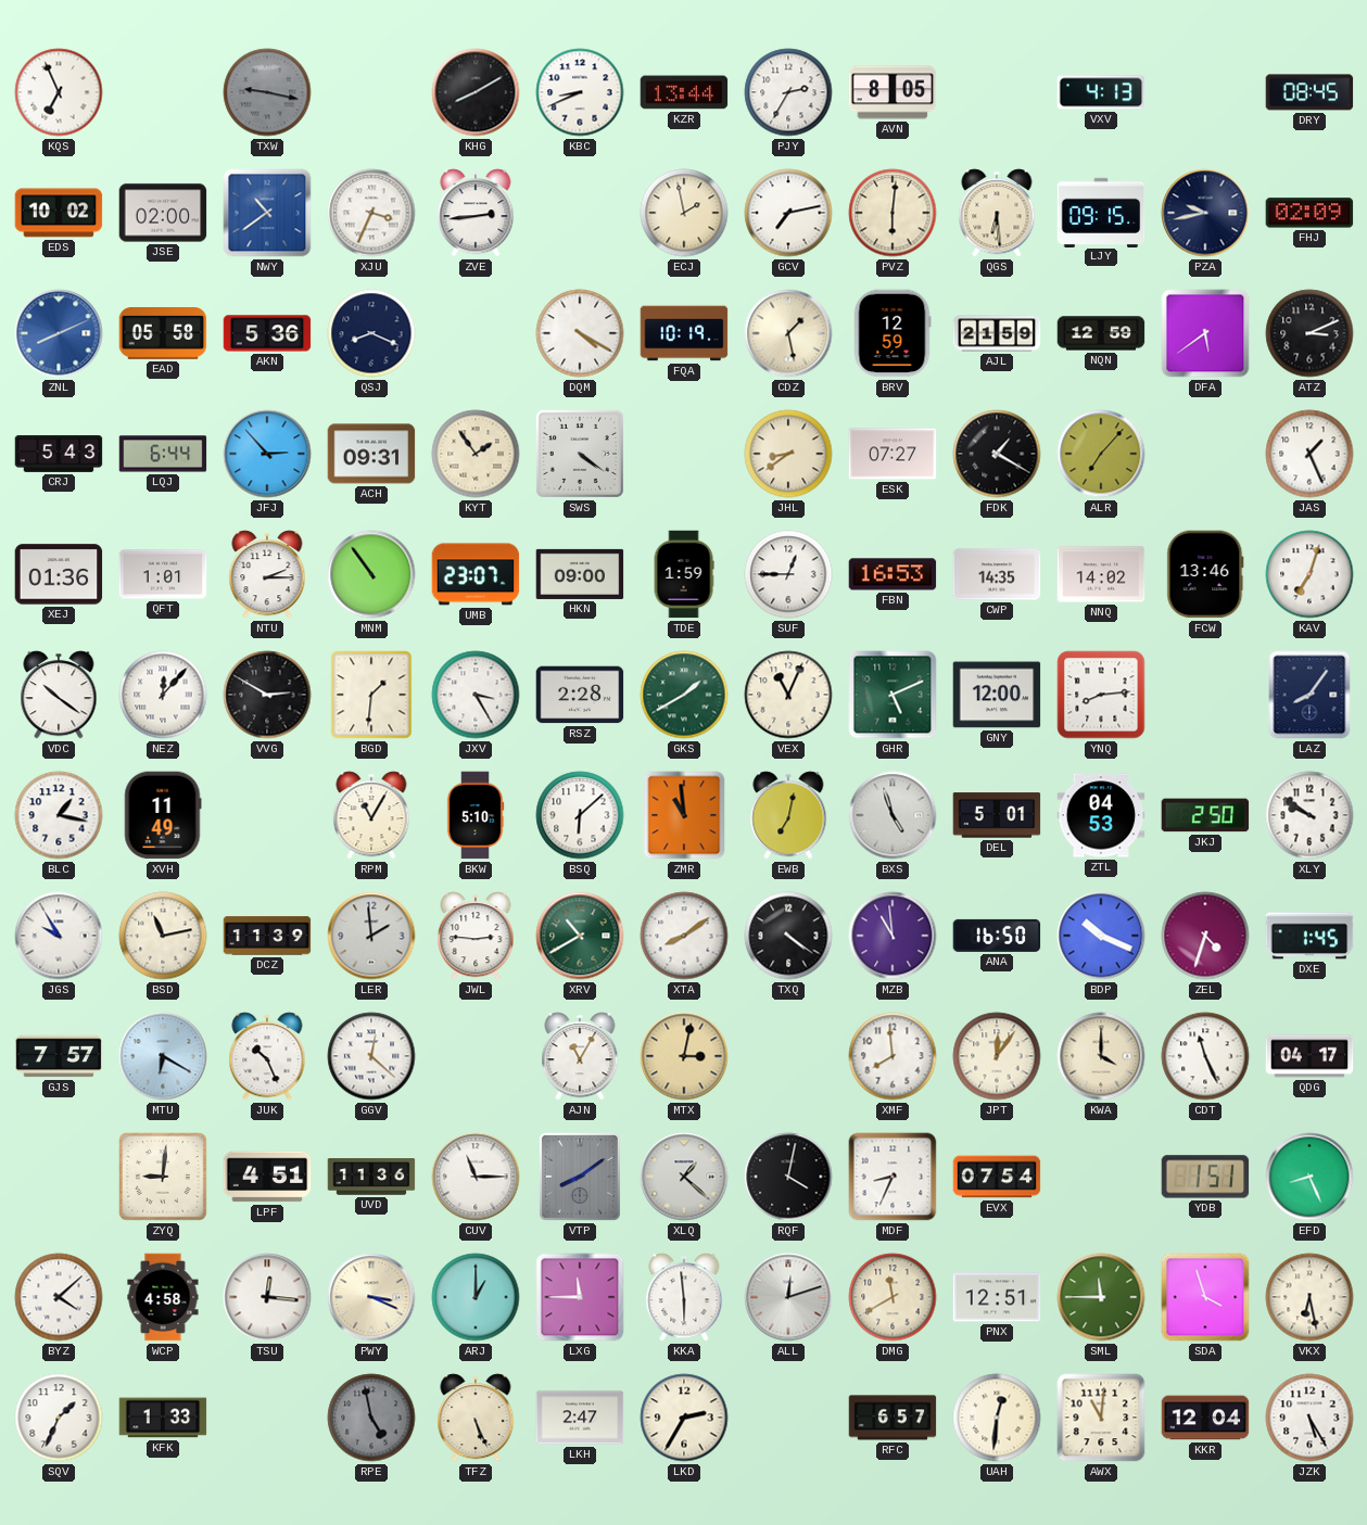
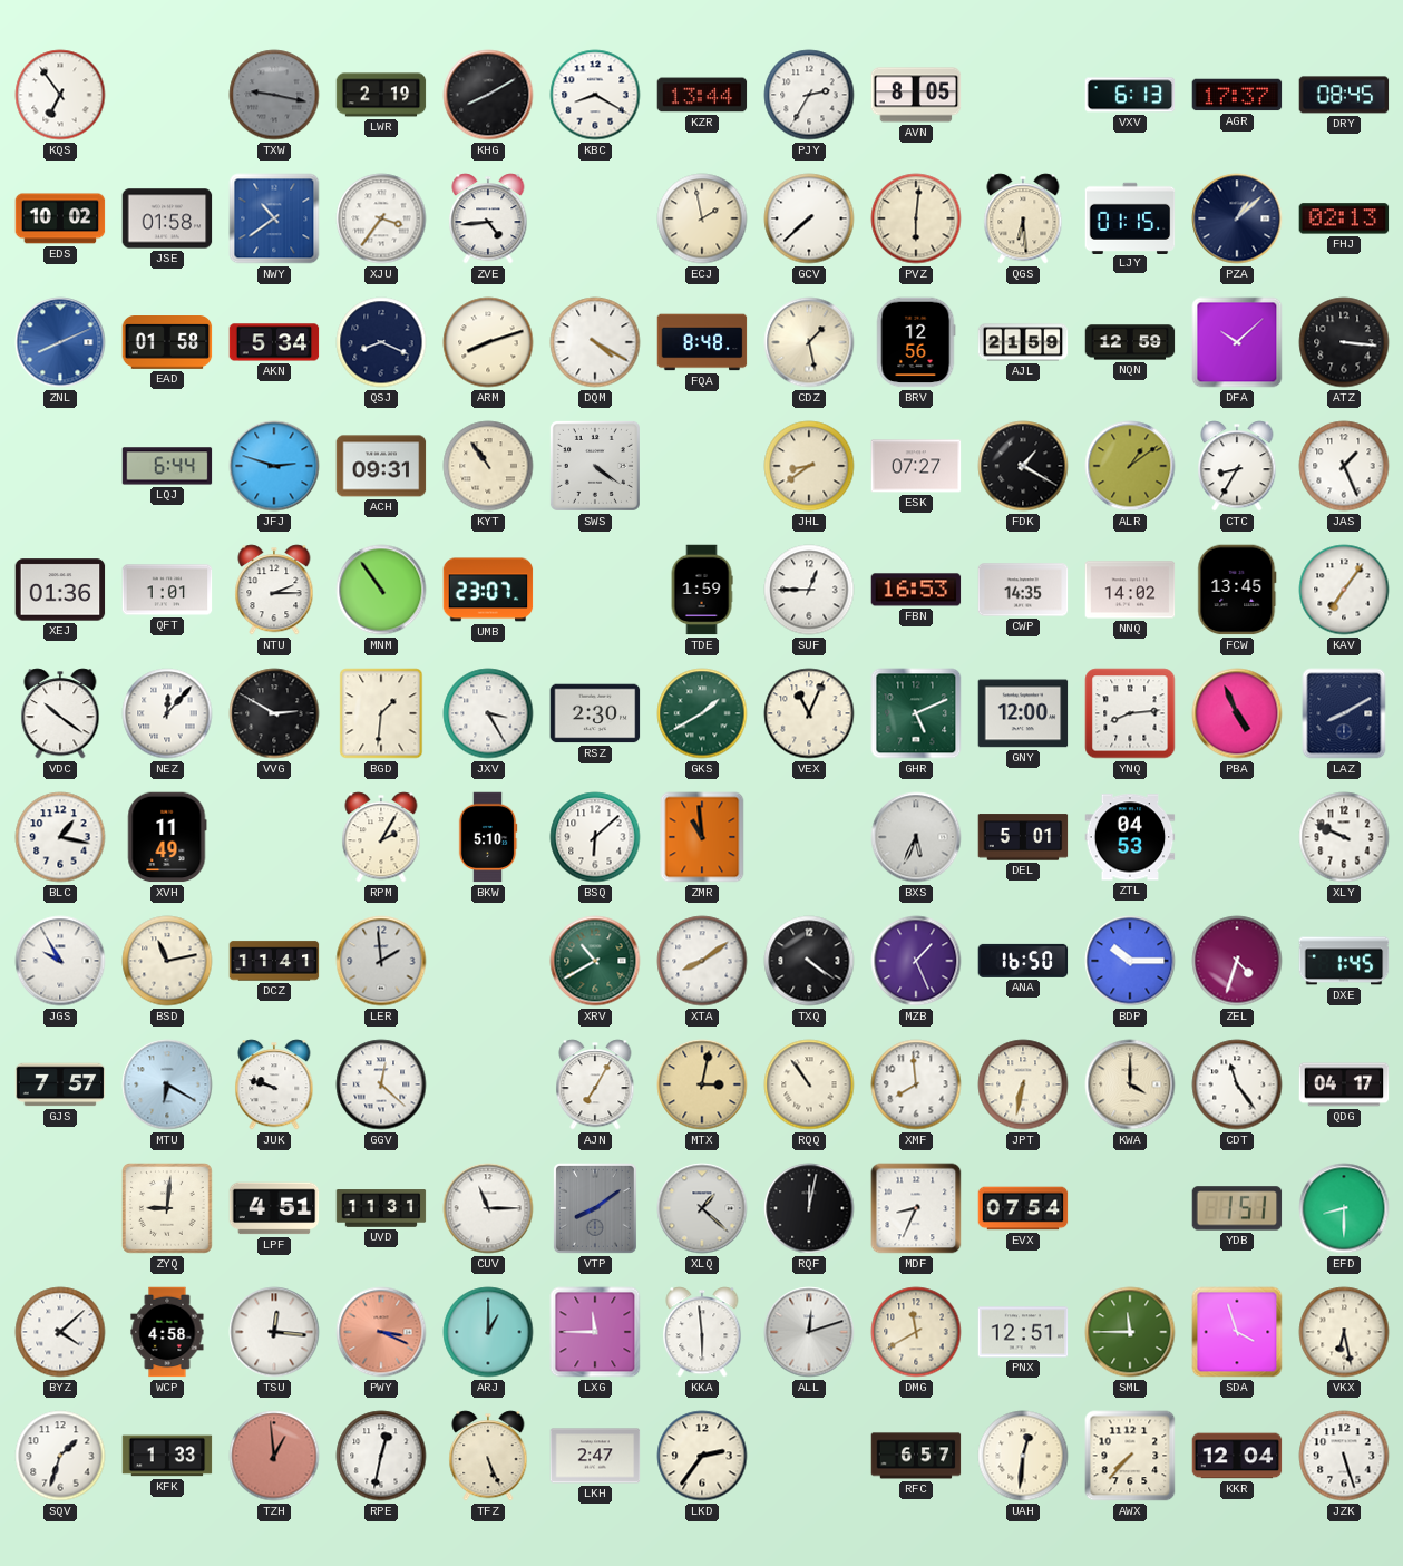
KQS: 6:56 -> 6:54 (60, 95)
LWR: none -> 2:19 (381, 95)
KBC: 8:41 -> 8:20 (595, 95)
VXV: 4:13 -> 6:13 (1130, 95)
AGR: none -> 17:37 (1237, 95)
JSE: 02:00 -> 01:58 (167, 218)
XJU: 3:34 -> 3:36 (381, 218)
ZVE: 2:44 -> 4:44 (488, 218)
GCV: 7:13 -> 7:38 (809, 218)
LJY: 09:15 -> 01:15 (1130, 217)
PZA: 9:43 -> 1:08 (1237, 218)
FHJ: 02:09 -> 02:13 (1344, 218)
EAD: 05:58 -> 01:58 (167, 343)
AKN: 5:36 -> 5:34 (274, 342)
ARM: none -> 8:12 (488, 342)
FQA: 10:19 -> 8:48 (702, 342)
BRV: 12:59 -> 12:56 (916, 342)
DFA: 5:39 -> 10:08 (1237, 342)
ATZ: 3:11 -> 3:16 (1344, 342)
CRJ: 5:43 -> none (59, 455)
JFJ: 2:53 -> 2:48 (274, 466)
KYT: 1:54 -> 10:54 (488, 466)
ALR: 7:07 -> 1:09 (1130, 466)
CTC: none -> 8:35 (1237, 466)
HKN: 09:00 -> none (580, 574)
FCW: 13:46 -> 13:45 (1237, 590)
KAV: 7:03 -> 7:06 (1344, 590)
RSZ: 2:28 -> 2:30 (595, 713)
PBA: none -> 4:56 (1237, 713)
LAZ: 8:06 -> 8:10 (1344, 713)
RPM: 11:05 -> 2:05 (381, 837)
EWB: 7:02 -> none (788, 815)
BXS: 4:57 -> 5:34 (916, 837)
JKJ: 2:50 -> none (1205, 815)
XLY: 9:51 -> 9:49 (1344, 837)
DCZ: 11:39 -> 11:41 (274, 961)
JWL: 2:46 -> none (476, 936)
MZB: 10:59 -> 1:26 (916, 961)
BDP: 10:19 -> 10:15 (1130, 961)
JUK: 10:26 -> 9:48 (274, 1084)
AJN: 11:05 -> 7:05 (595, 1084)
RQQ: none -> 10:54 (809, 1084)
JPT: 12:06 -> 6:32 (1023, 1084)
CDT: 11:26 -> 11:24 (1237, 1084)
UVD: 11:36 -> 11:31 (381, 1208)
RQF: 4:02 -> 12:02 (809, 1208)
EFD: 8:26 -> 8:30 (1344, 1208)
PWY dial: cream -> salmon (381, 1332)
SQV: 1:34 -> 1:33 (60, 1456)
TZH: none -> 12:59 (274, 1456)
RPE: 4:58 -> 12:32 (381, 1456)
RPE dial: grey -> white (381, 1456)
LKD: 2:35 -> 2:36 (702, 1456)
AWX: 11:01 -> 7:37 (1130, 1456)
JZK: 5:25 -> 5:27 (1344, 1456)
